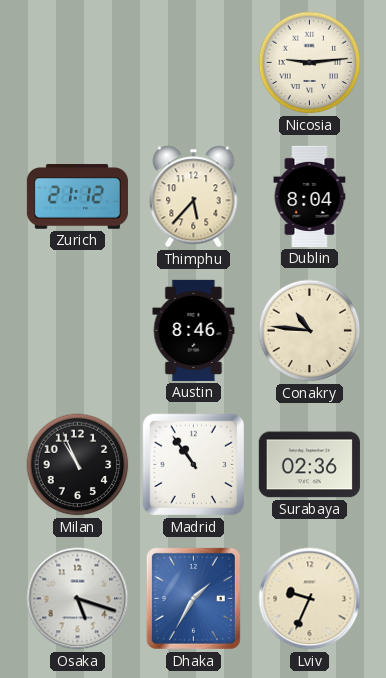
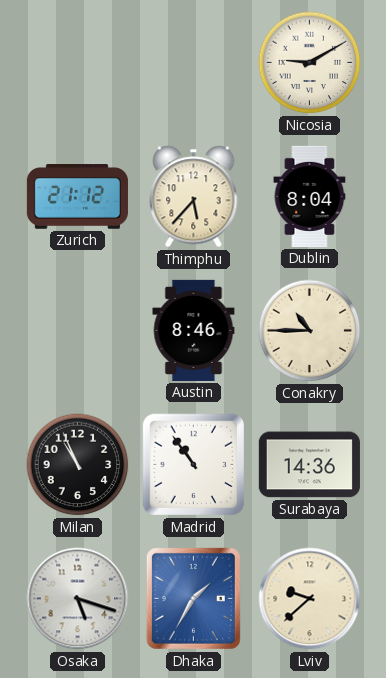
Nicosia: 9:14 -> 9:10 (310, 63)
Conakry: 10:46 -> 10:45 (310, 331)
Surabaya: 02:36 -> 14:36 (309, 465)
Lviv: 9:34 -> 9:38 (310, 599)
